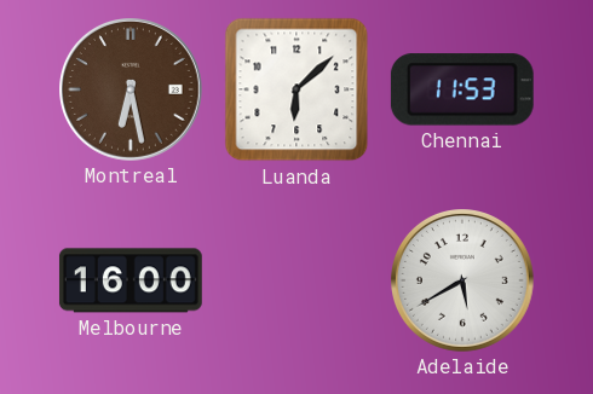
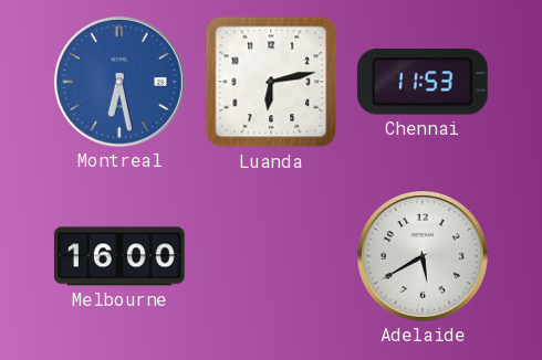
Montreal dial: brown -> blue (121, 83)
Luanda: 6:08 -> 6:13 (271, 82)
